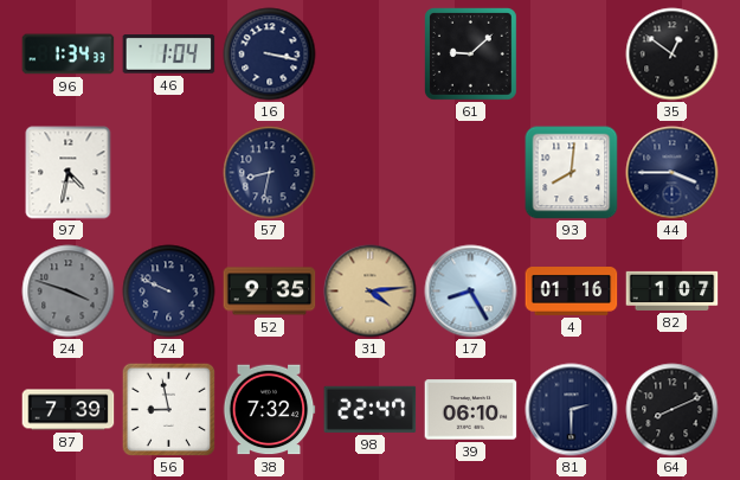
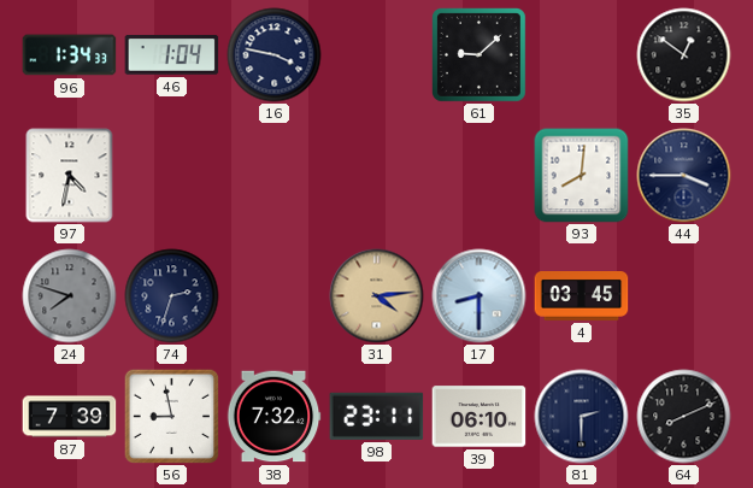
16: 3:17 -> 3:47 (275, 55)
57: 8:32 -> none (270, 173)
24: 3:48 -> 7:48 (70, 296)
74: 9:49 -> 2:33 (172, 296)
52: 9:35 -> none (270, 292)
17: 8:25 -> 8:30 (480, 296)
4: 01:16 -> 03:45 (582, 296)
82: 1:07 -> none (673, 290)
98: 22:47 -> 23:11 (377, 416)
